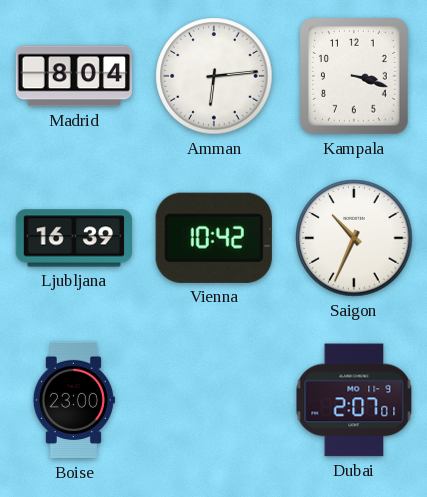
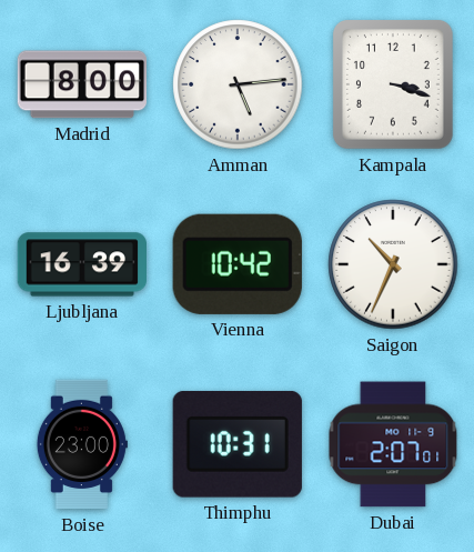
Madrid: 8:04 -> 8:00 (81, 84)
Amman: 6:14 -> 5:14 (238, 84)
Thimphu: none -> 10:31 (238, 444)
